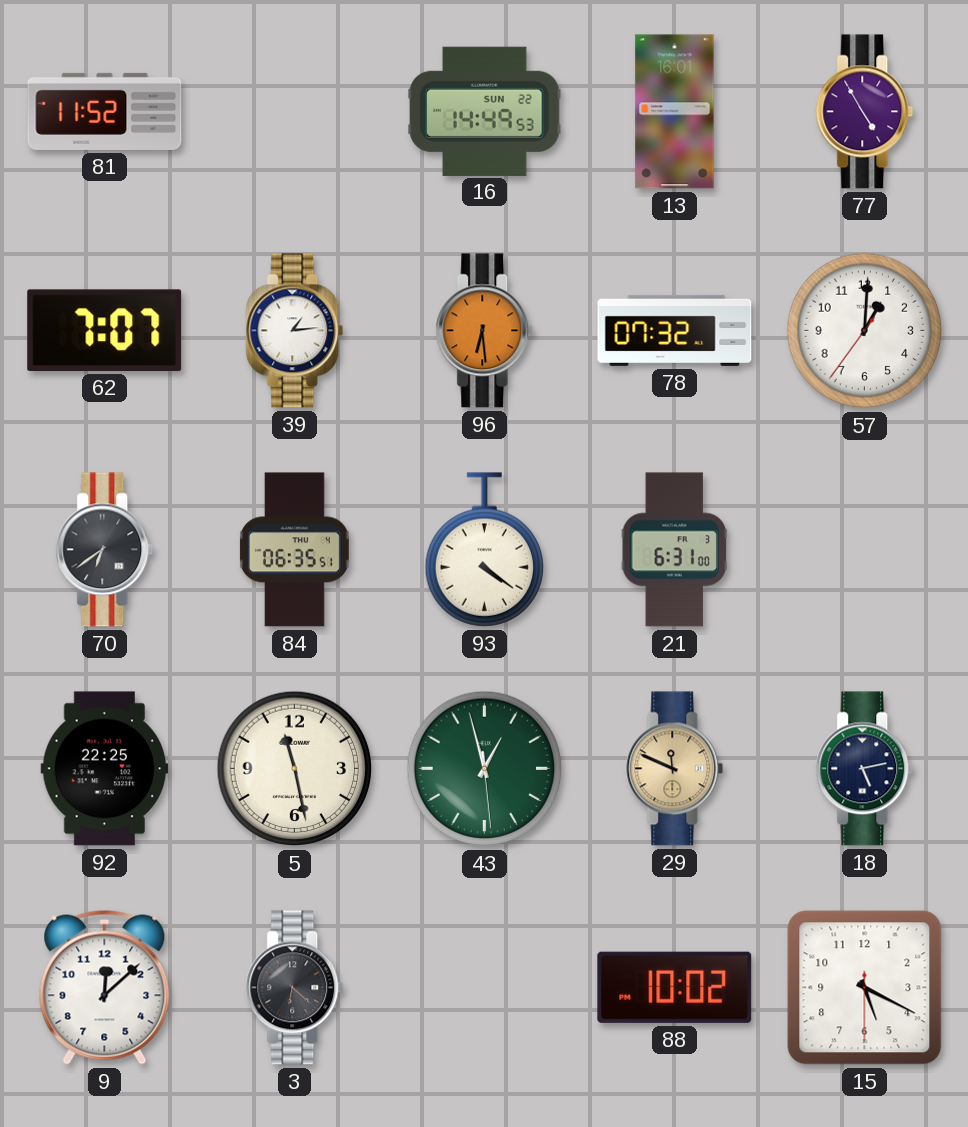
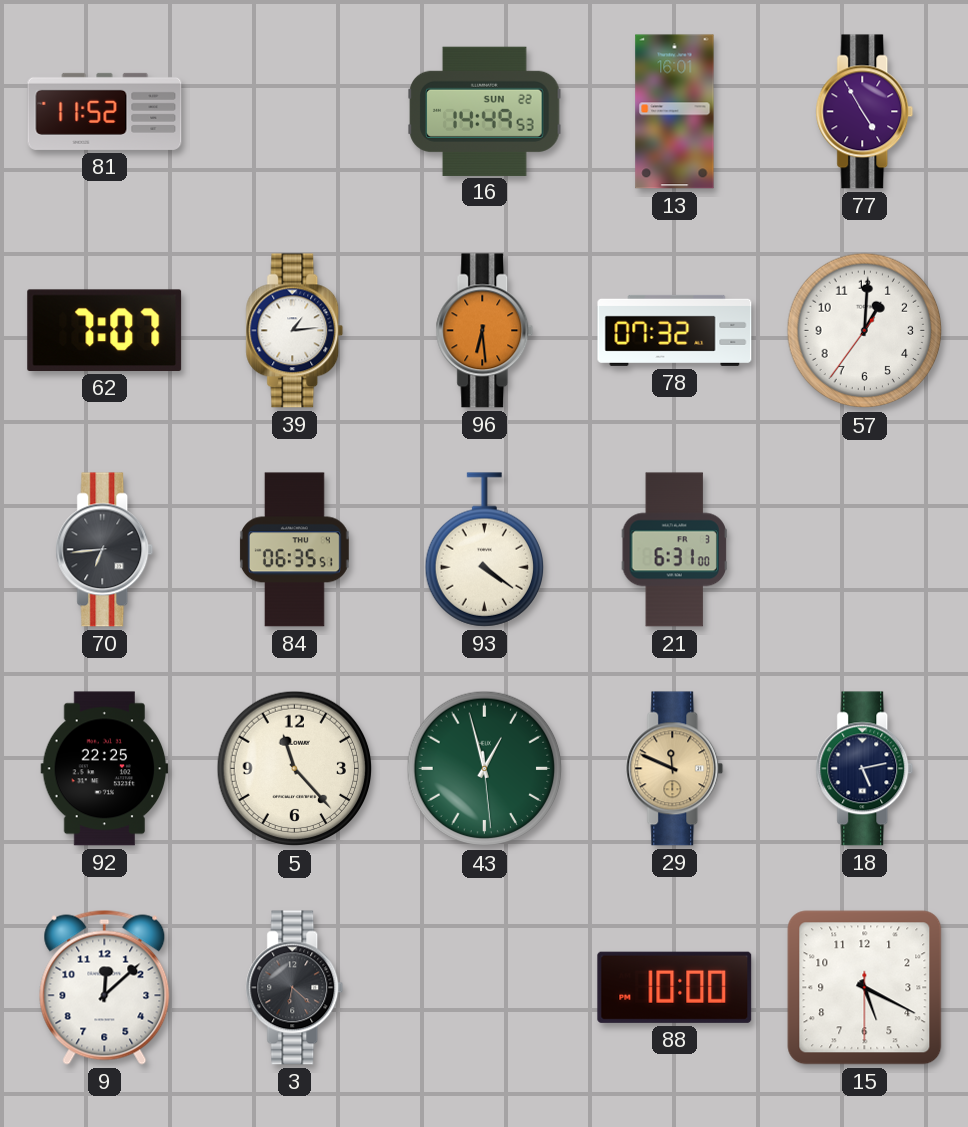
70: 6:39 -> 6:44 (105, 550)
5: 11:28 -> 11:23 (295, 769)
88: 10:02 -> 10:00 (675, 987)
